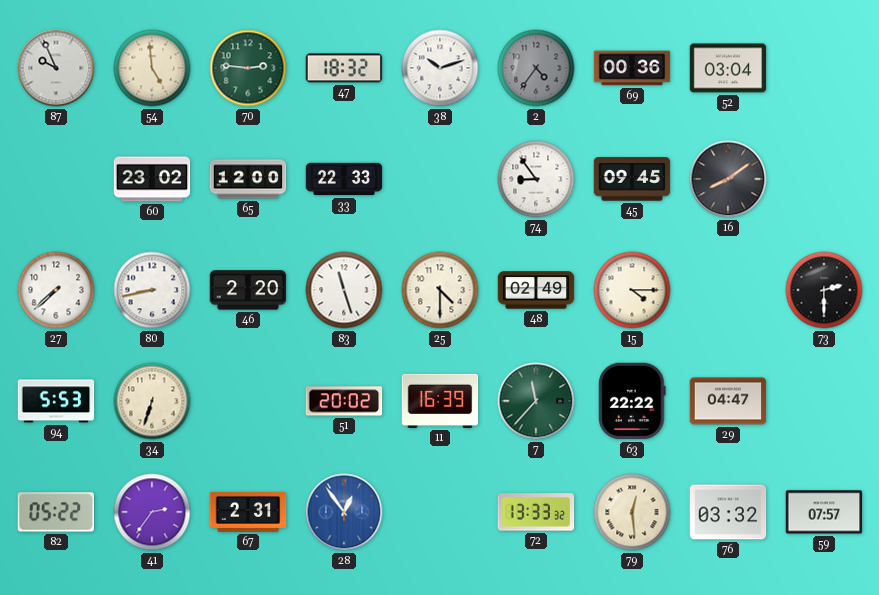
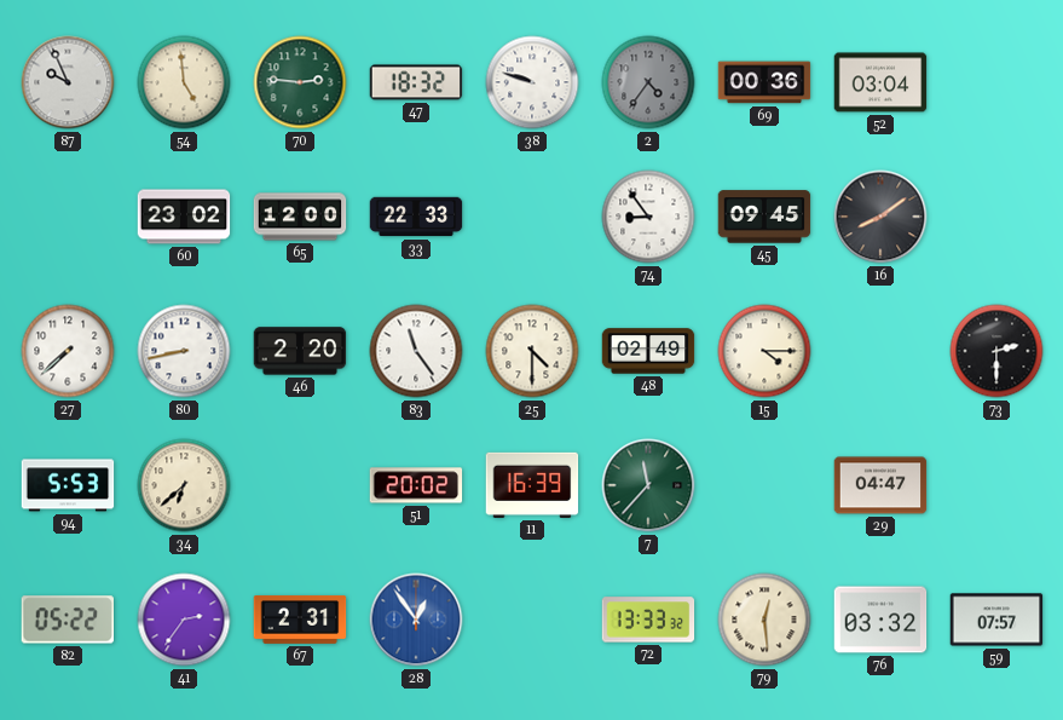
38: 10:12 -> 9:48 (532, 82)
83: 11:27 -> 11:24 (416, 351)
34: 6:33 -> 6:38 (184, 485)
63: 22:22 -> none (632, 401)
